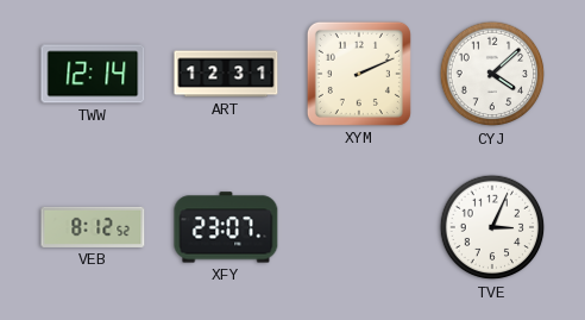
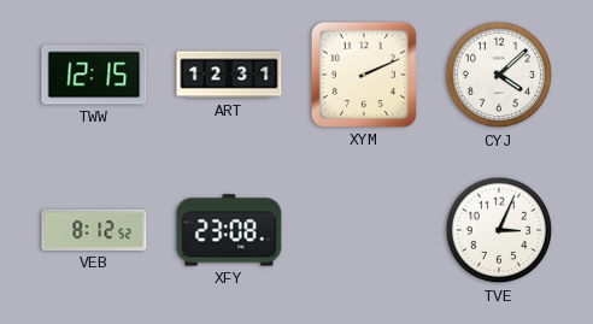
TWW: 12:14 -> 12:15 (94, 75)
XFY: 23:07 -> 23:08 (229, 230)
